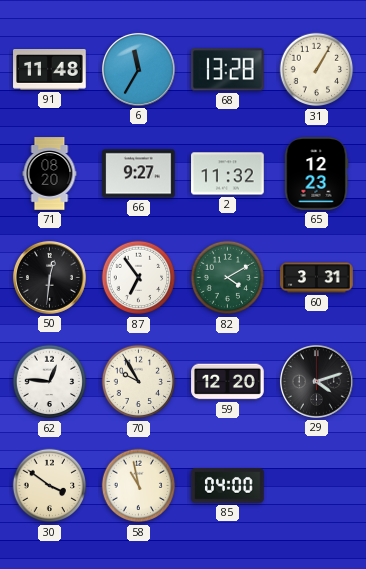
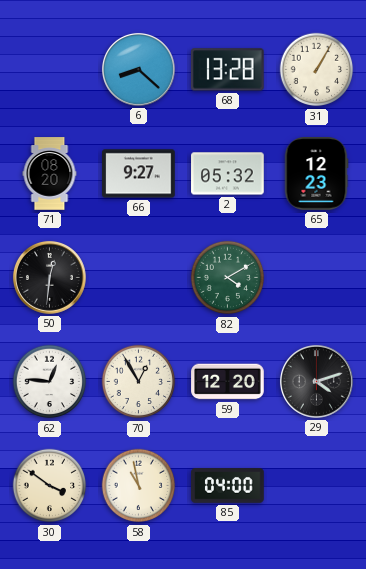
91: 11:48 -> none (50, 70)
6: 11:35 -> 8:22 (138, 69)
2: 11:32 -> 05:32 (228, 174)
87: 6:54 -> none (139, 278)
60: 3:31 -> none (317, 278)
70: 9:55 -> 12:55 (139, 382)
